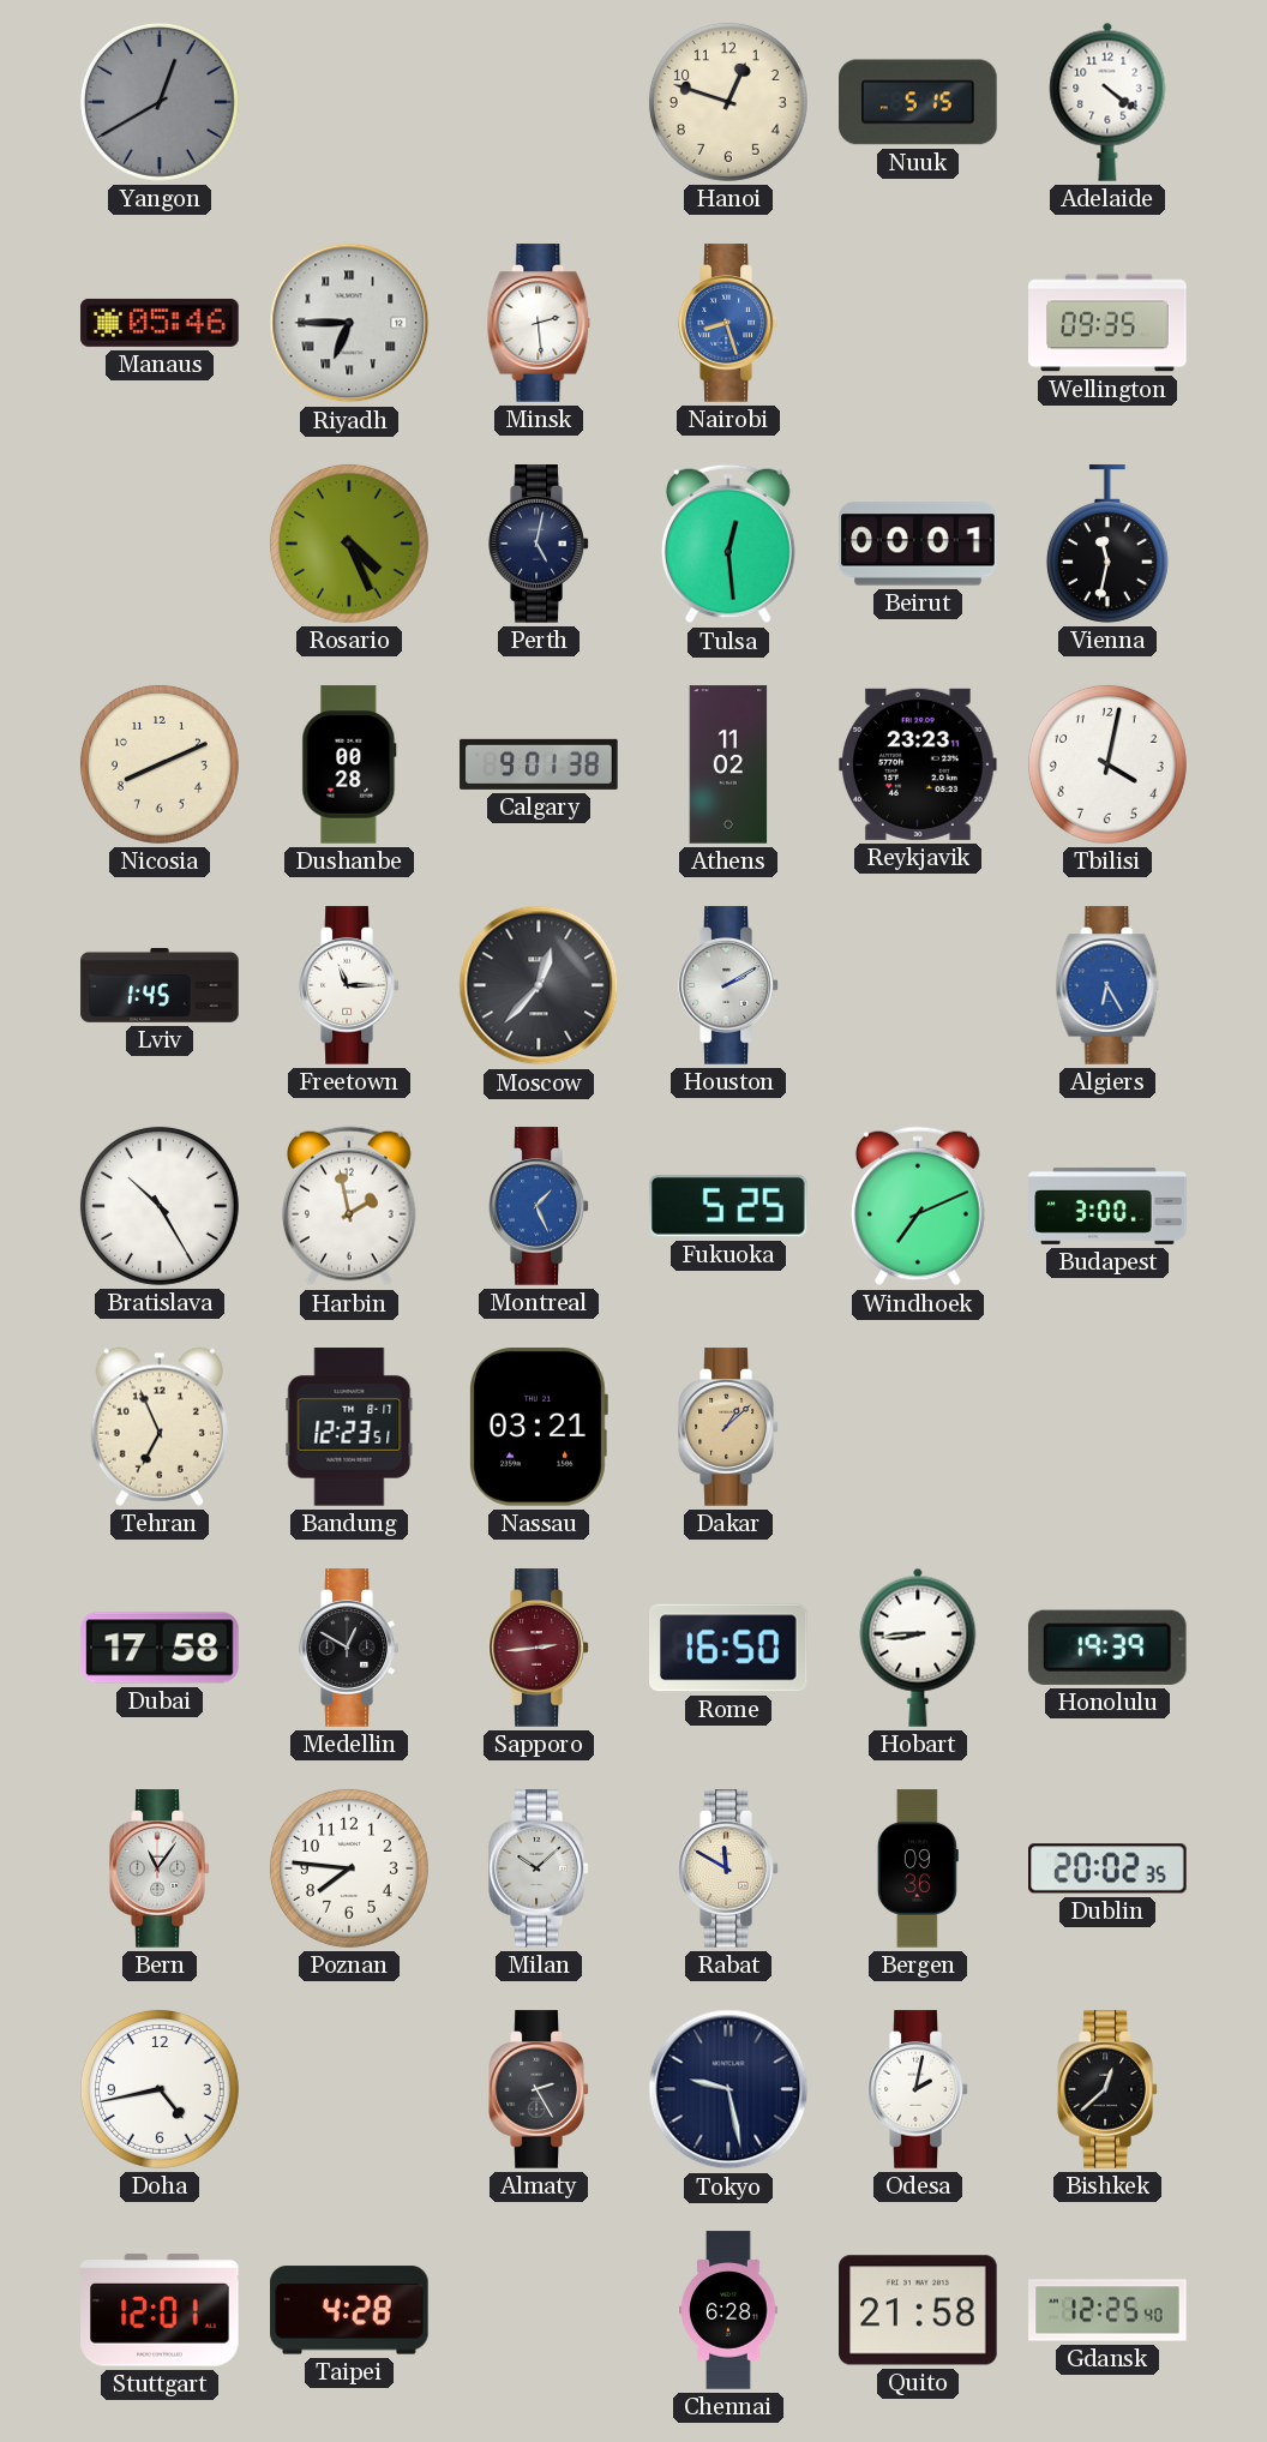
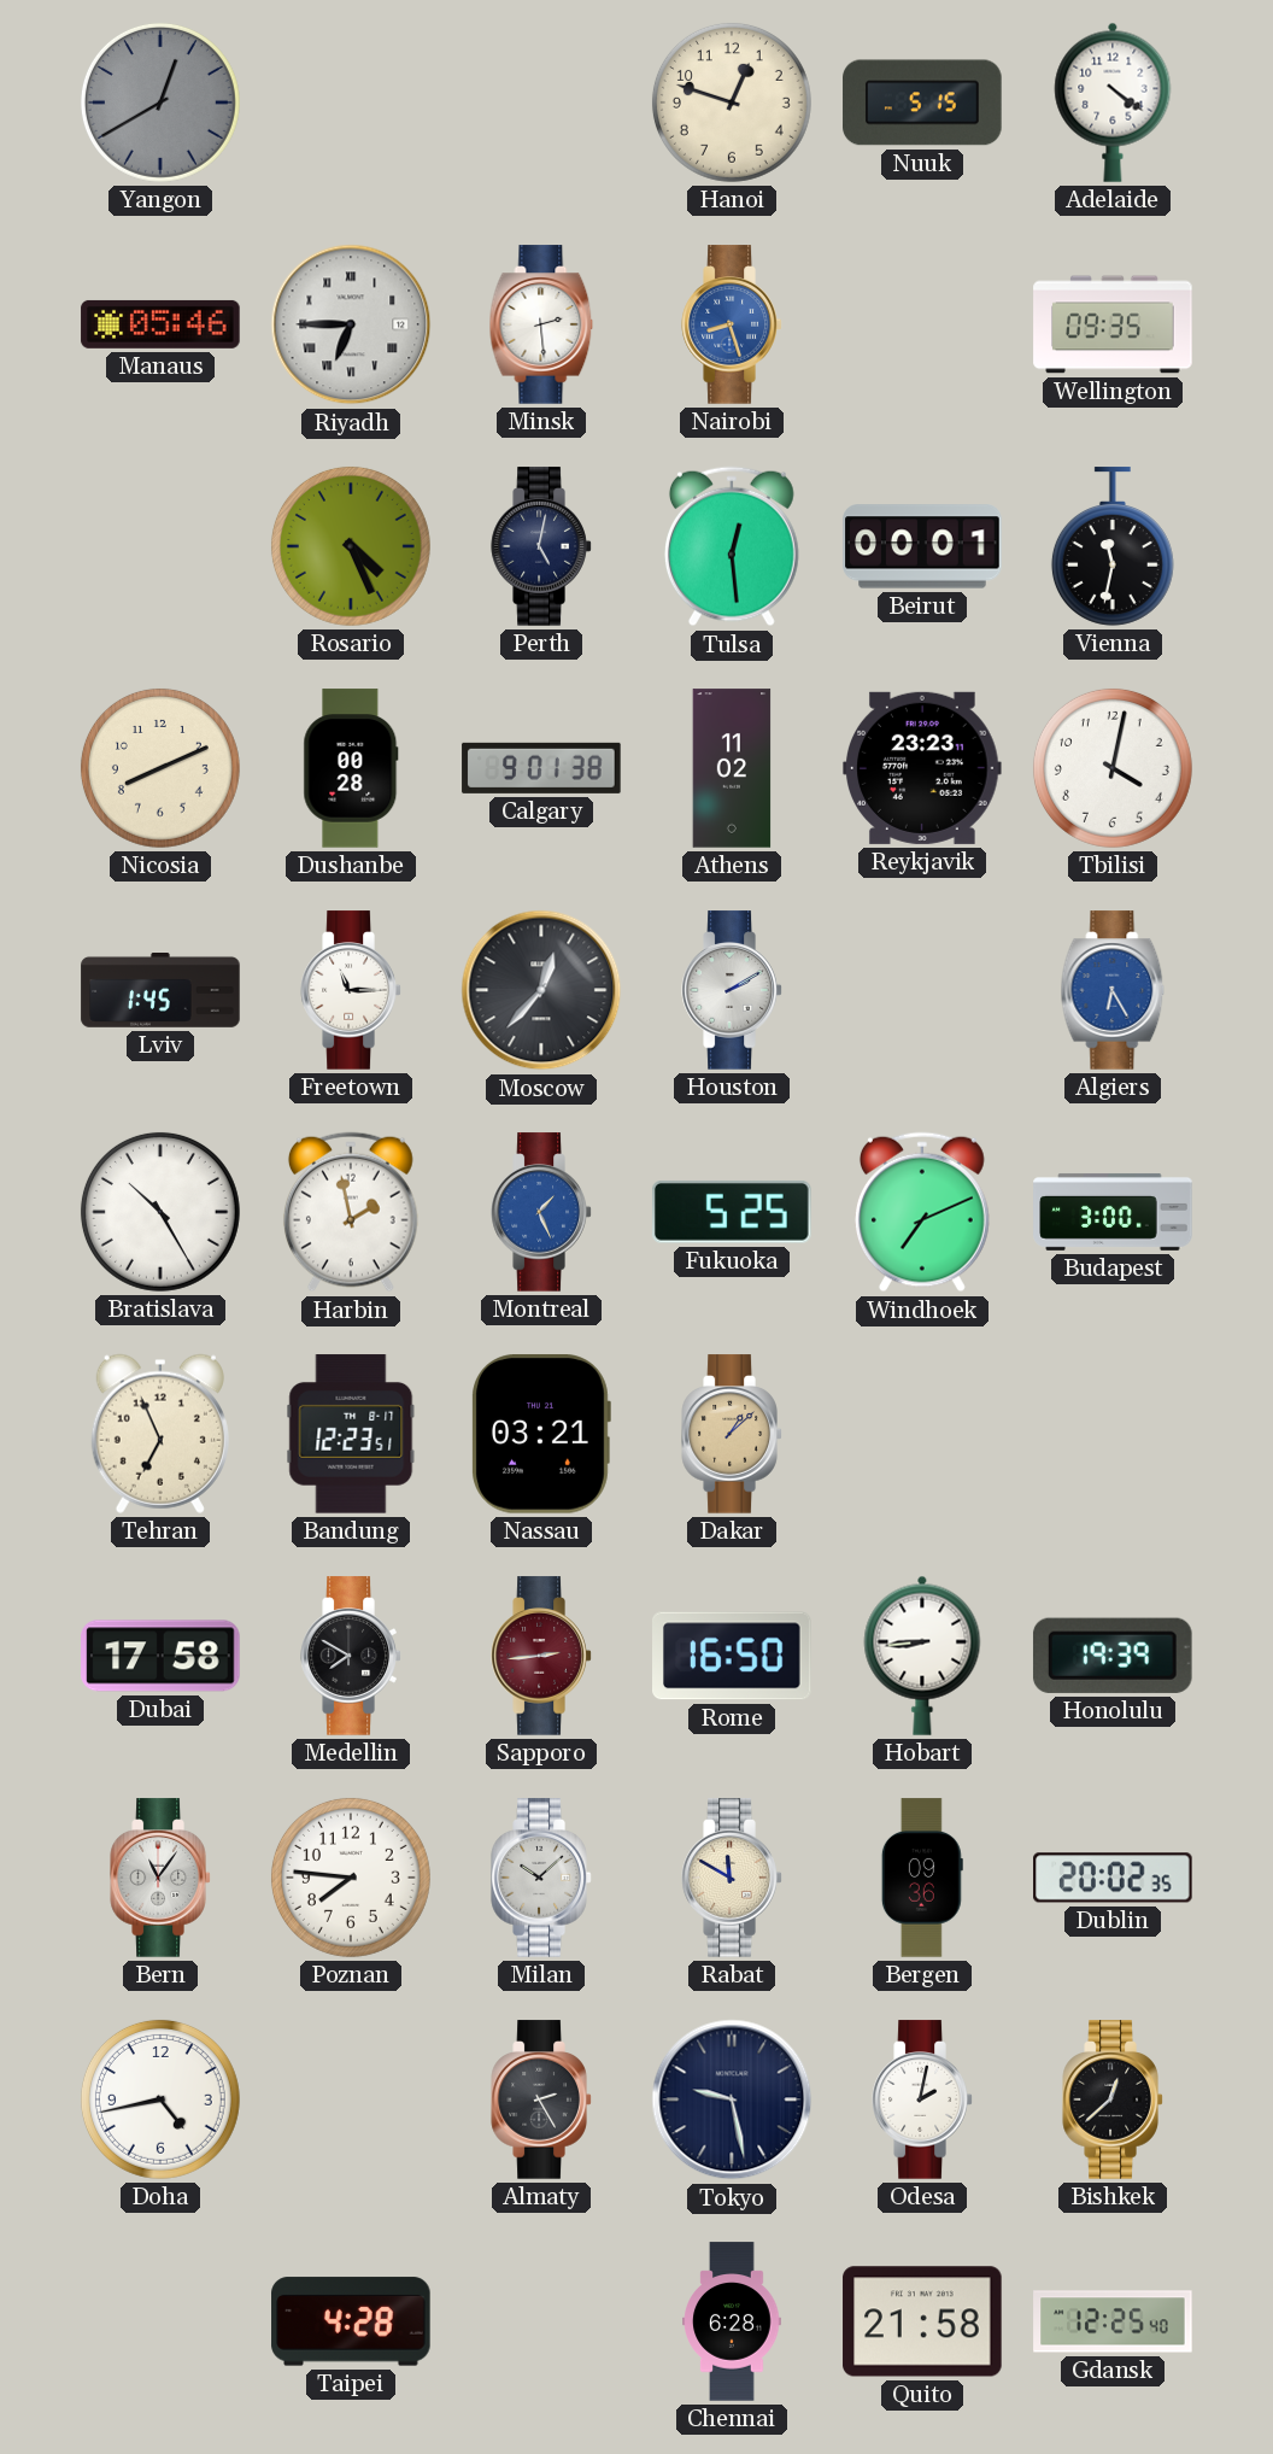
Medellin: 12:50 -> 7:50 (351, 1656)
Stuttgart: 12:01 -> none (160, 2310)
